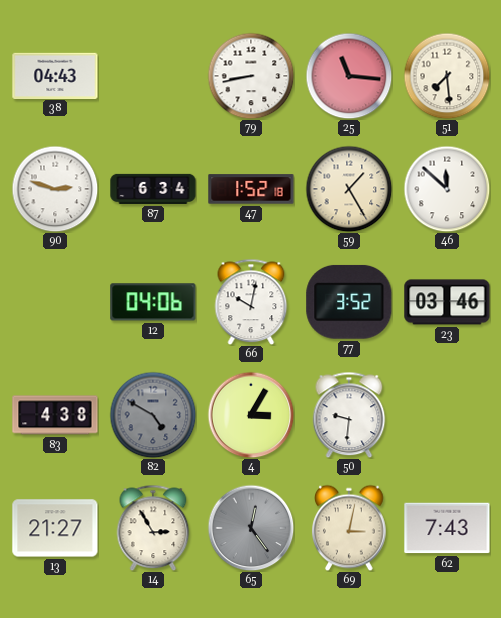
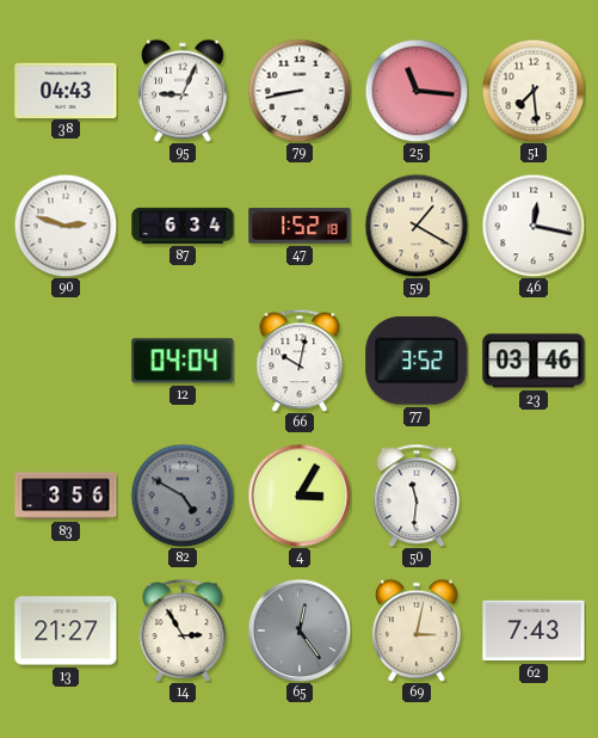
95: none -> 9:04 (184, 91)
59: 1:25 -> 1:20 (417, 226)
46: 11:52 -> 12:17 (534, 226)
12: 04:06 -> 04:04 (183, 361)
83: 4:38 -> 3:56 (66, 496)
50: 9:31 -> 11:31 (417, 496)
